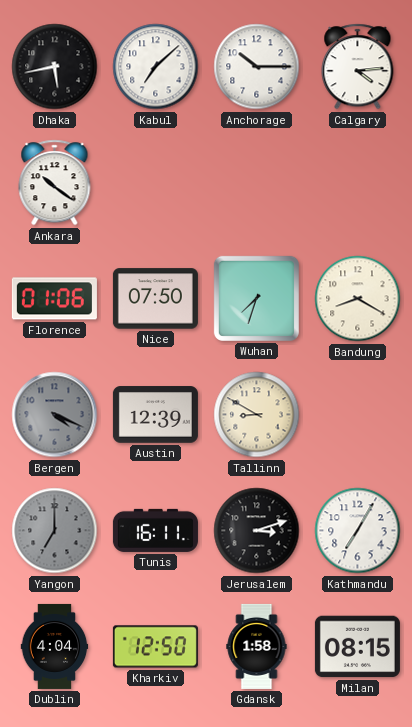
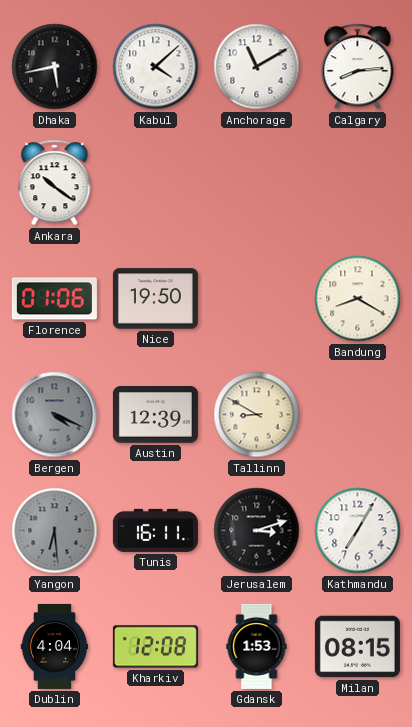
Kabul: 7:08 -> 4:08 (156, 67)
Anchorage: 10:15 -> 11:10 (257, 67)
Calgary: 4:14 -> 8:14 (358, 67)
Nice: 07:50 -> 19:50 (155, 299)
Wuhan: 7:33 -> none (256, 298)
Yangon: 7:00 -> 6:29 (55, 531)
Kharkiv: 12:50 -> 12:08 (155, 647)
Gdansk: 1:58 -> 1:53 (257, 646)
